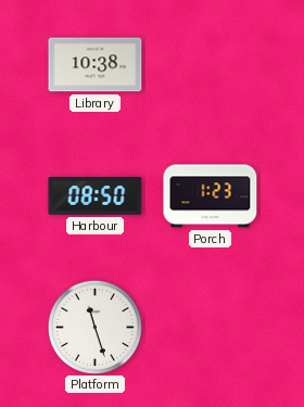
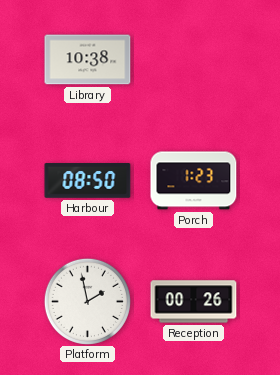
Platform: 11:27 -> 1:58 (87, 301)
Reception: none -> 00:26 (194, 302)
